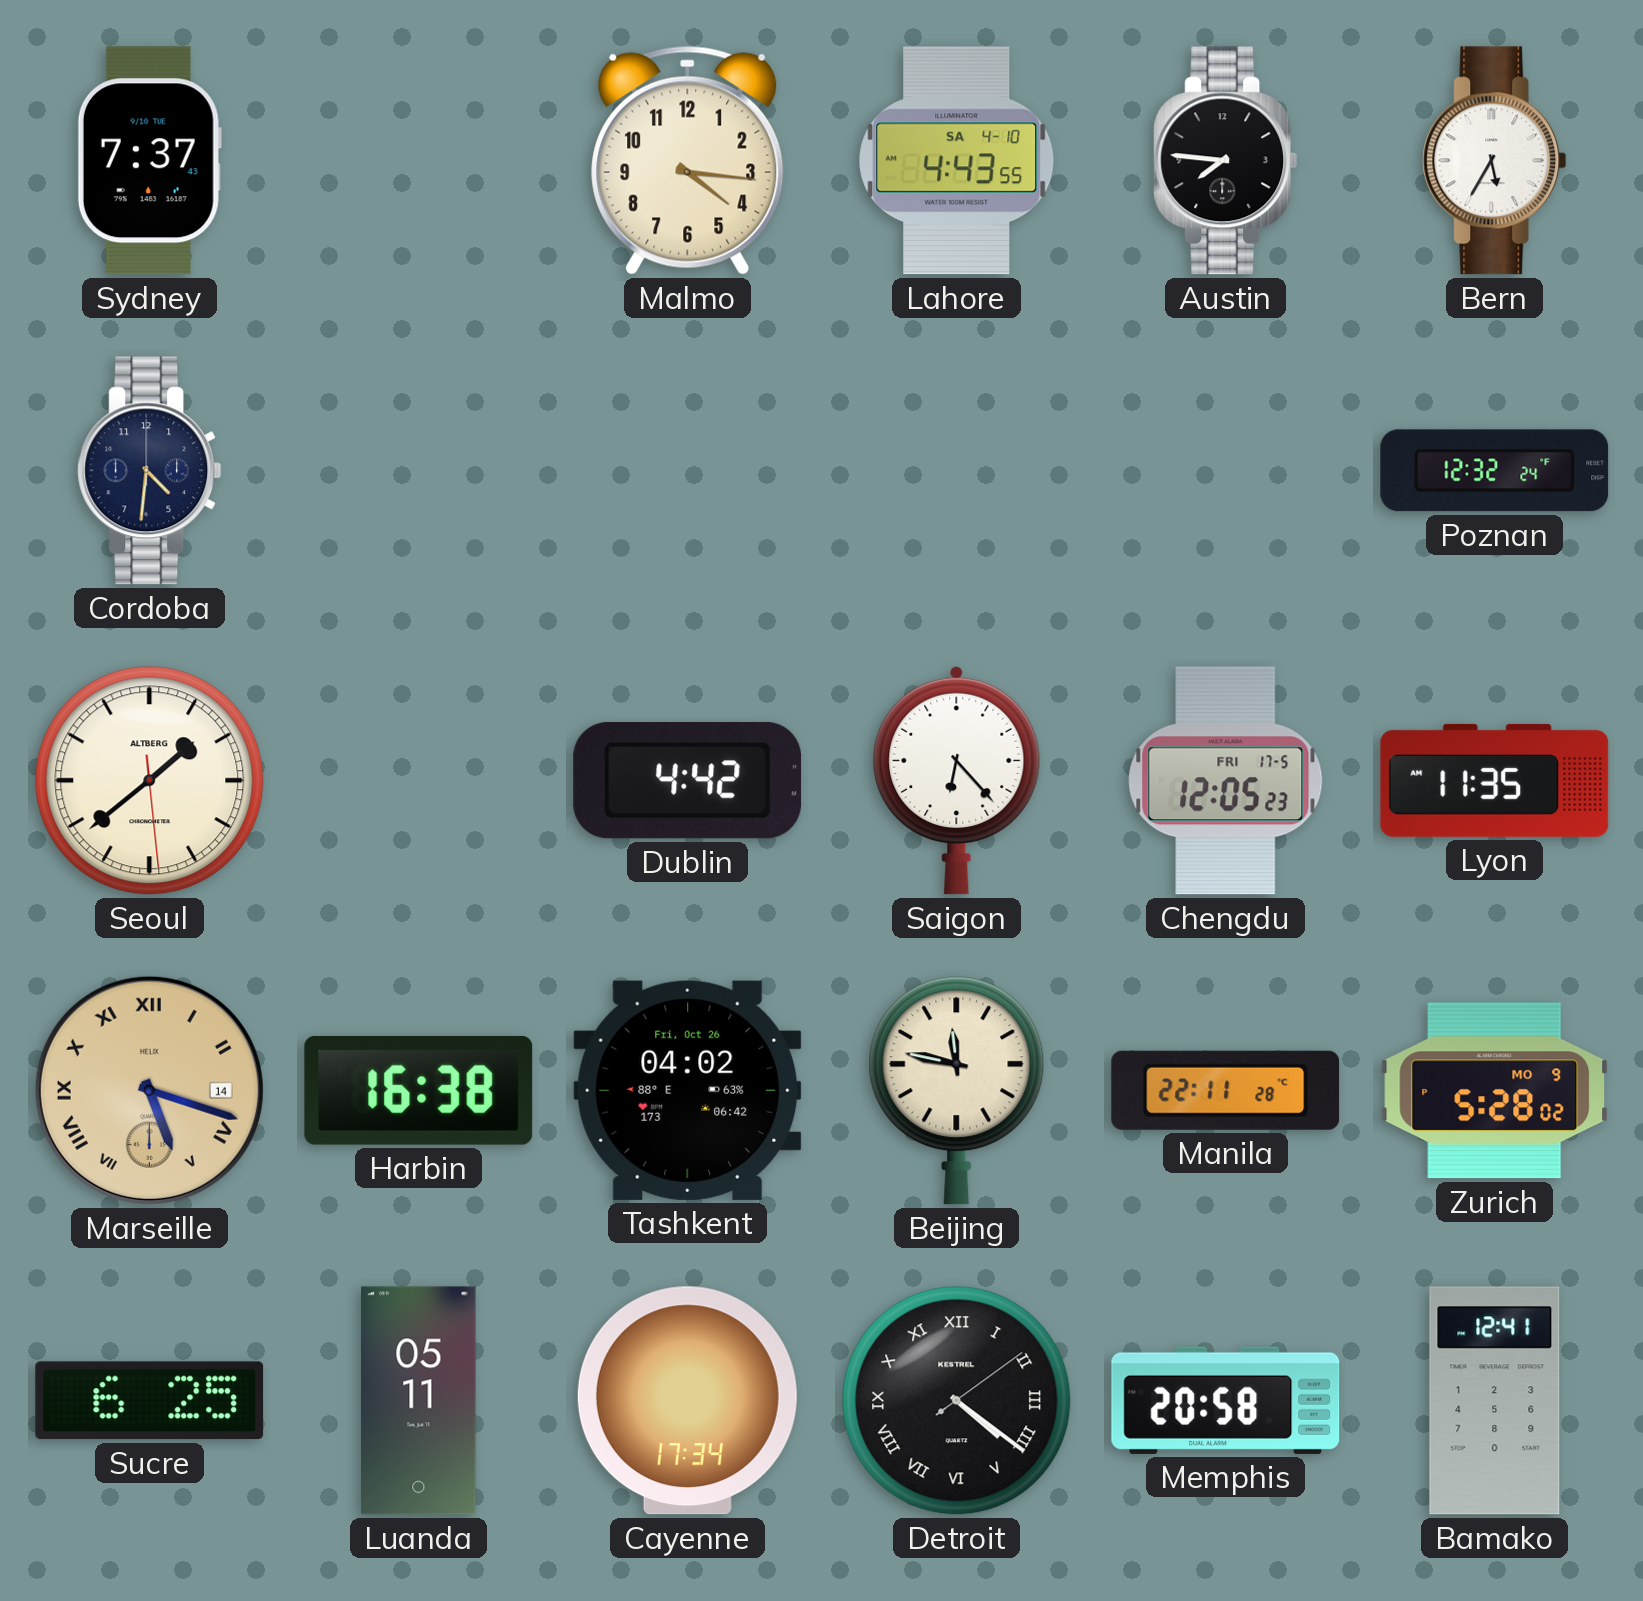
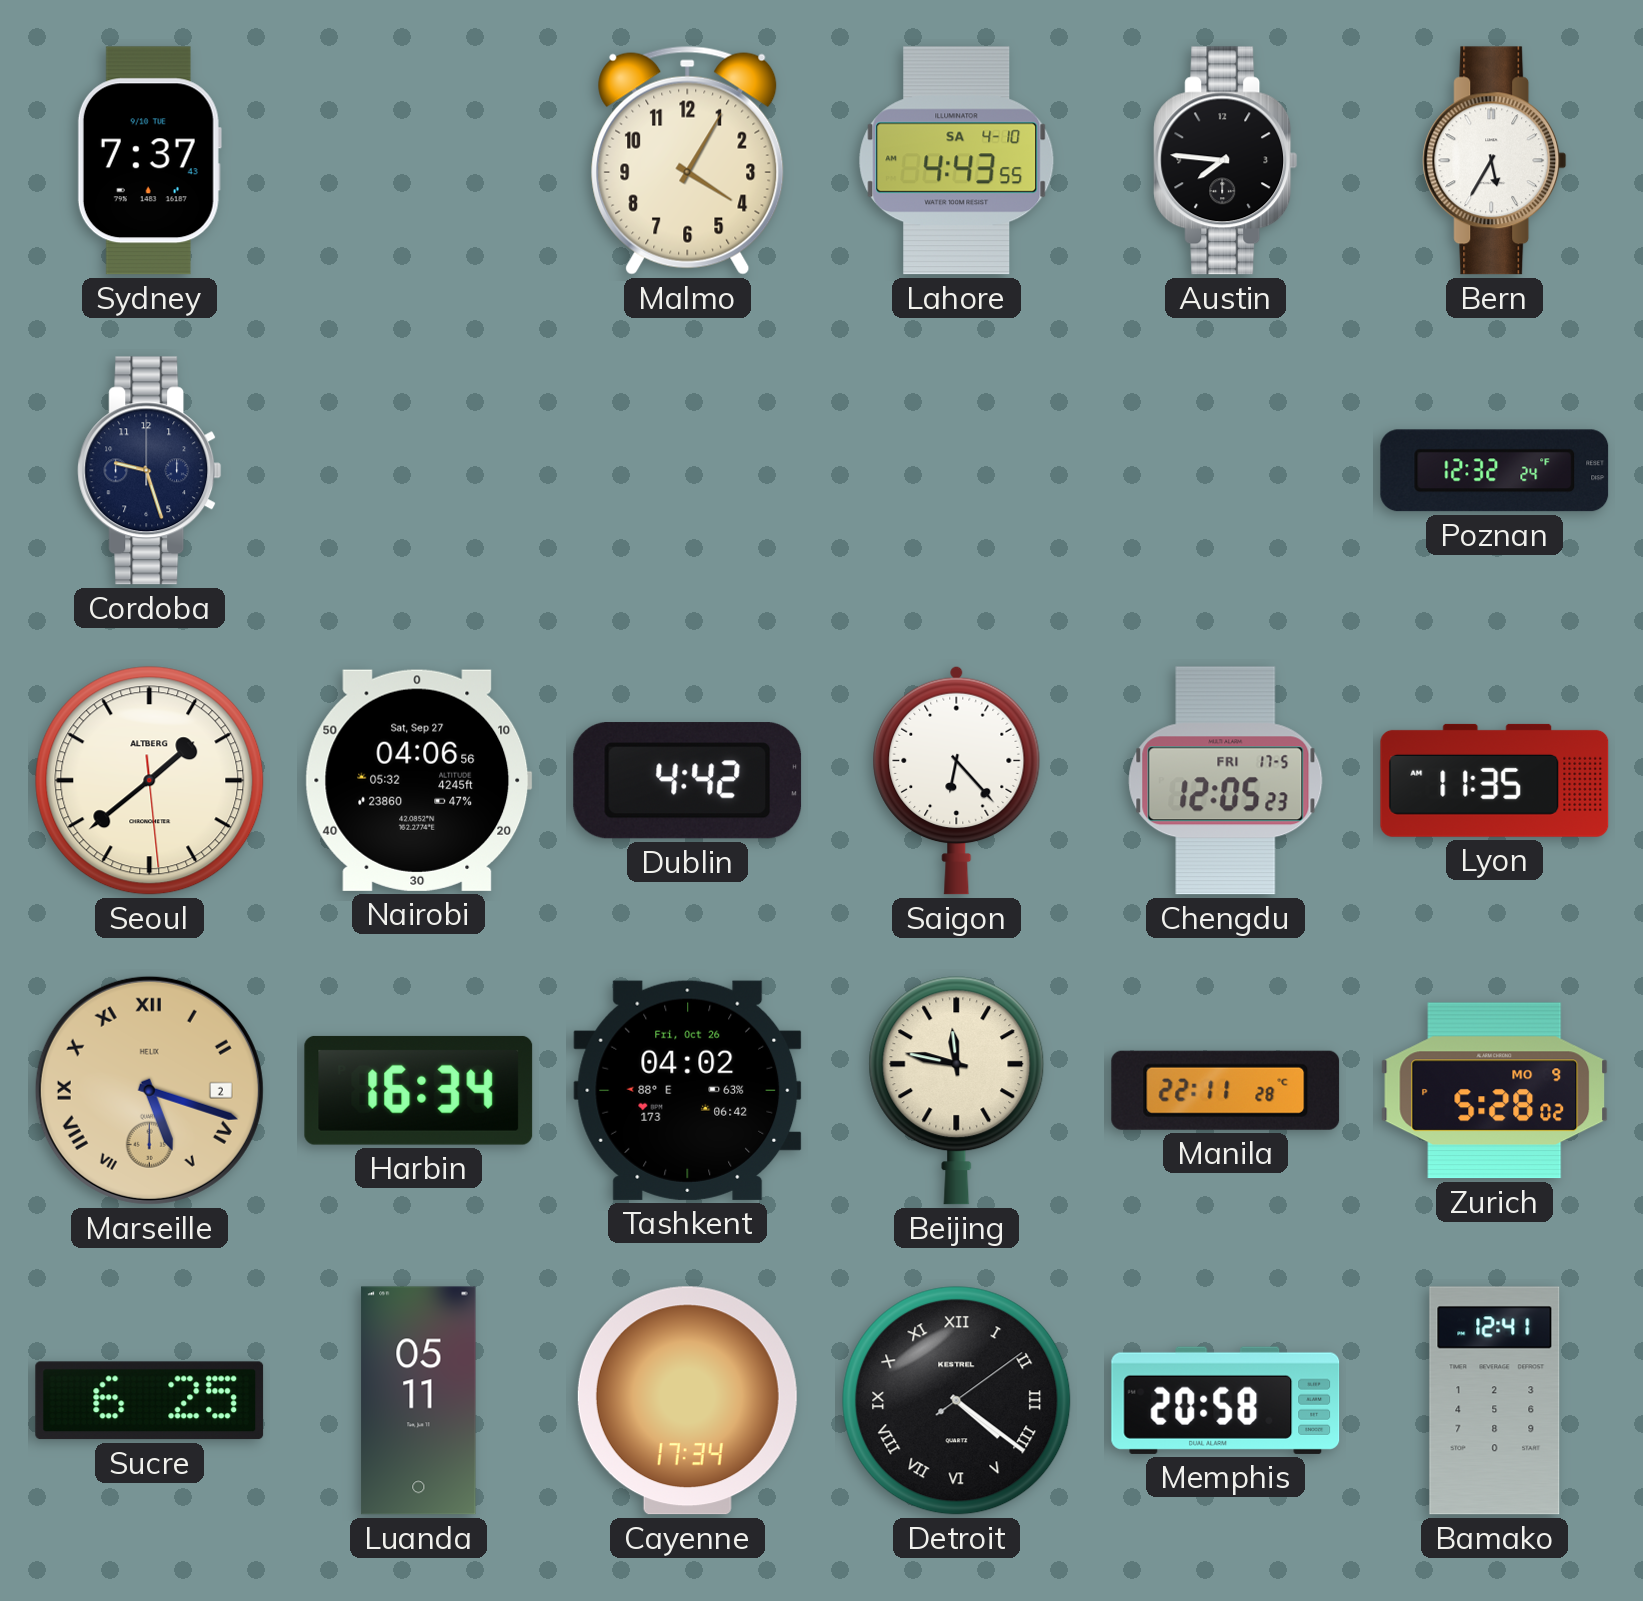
Malmo: 4:16 -> 4:05 (688, 160)
Cordoba: 4:31 -> 9:27 (150, 471)
Nairobi: none -> 04:06 (418, 780)
Marseille date: 14 -> 2 (149, 1090)
Harbin: 16:38 -> 16:34 (419, 1090)
